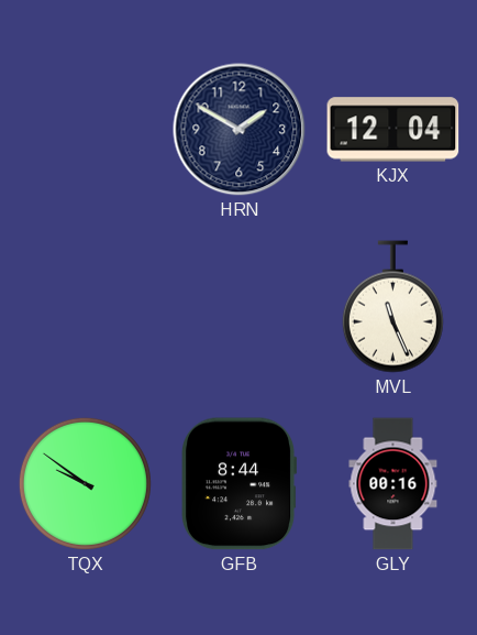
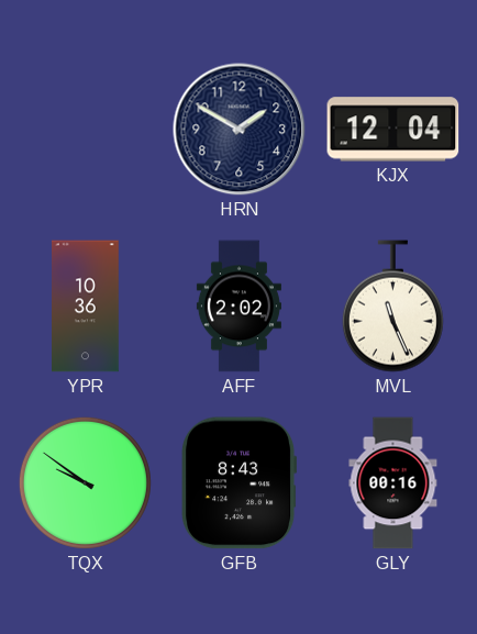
YPR: none -> 10:36 (86, 307)
AFF: none -> 2:02 (239, 307)
GFB: 8:44 -> 8:43 (239, 483)
